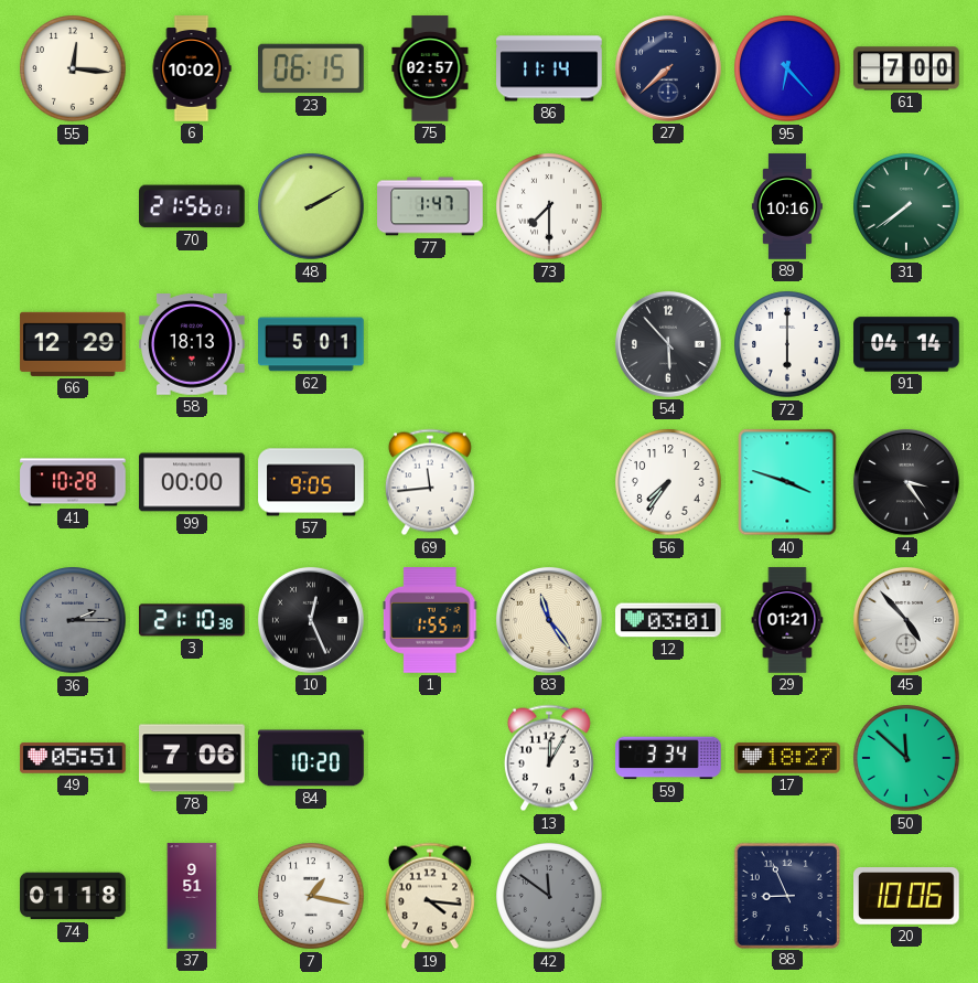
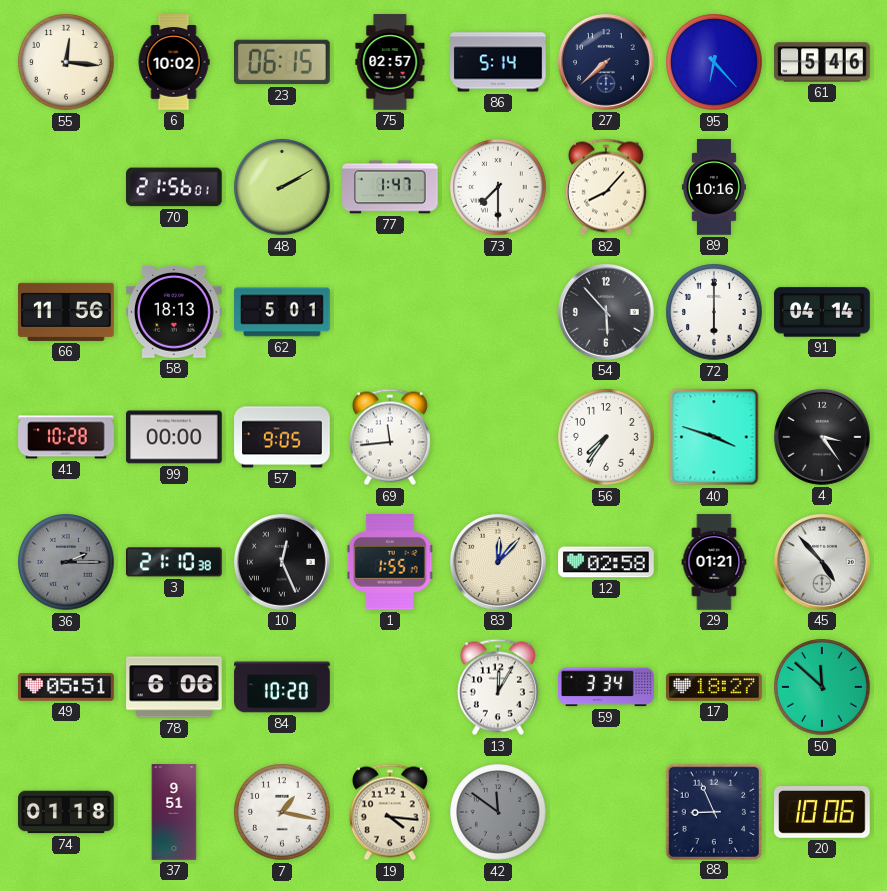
86: 11:14 -> 5:14 (498, 62)
61: 7:00 -> 5:46 (822, 62)
82: none -> 8:07 (606, 187)
31: 7:39 -> none (906, 206)
66: 12:29 -> 11:56 (66, 312)
83: 11:24 -> 12:07 (498, 562)
12: 03:01 -> 02:58 (606, 562)
78: 7:06 -> 6:06 (174, 687)
